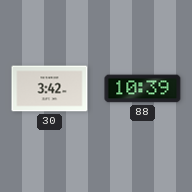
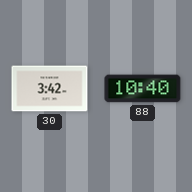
88: 10:39 -> 10:40 (143, 89)
